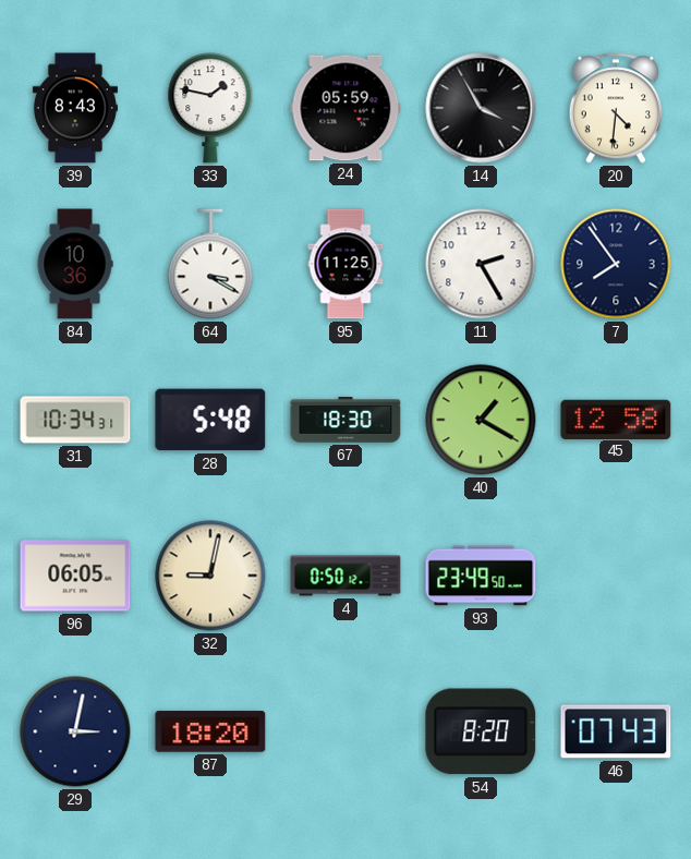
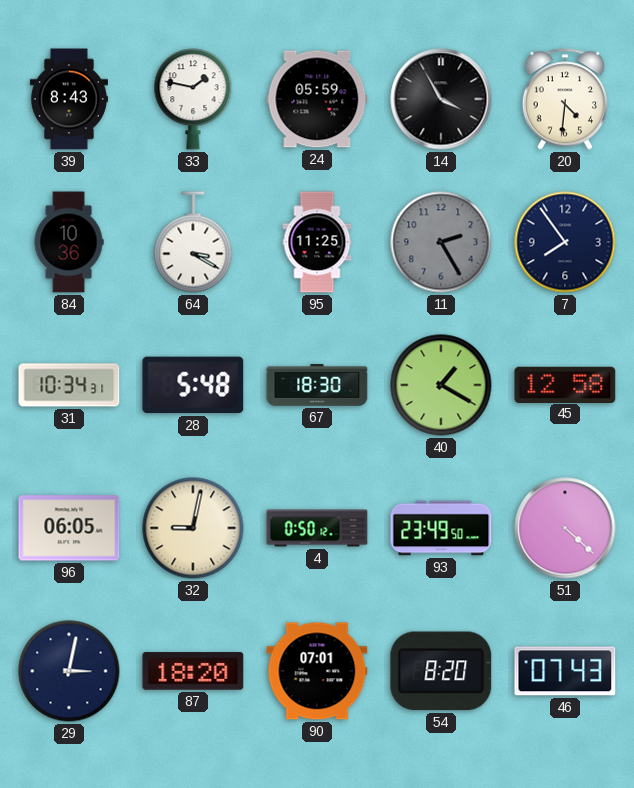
11 dial: white -> grey (441, 242)
51: none -> 4:22 (565, 528)
90: none -> 07:01 (317, 671)
